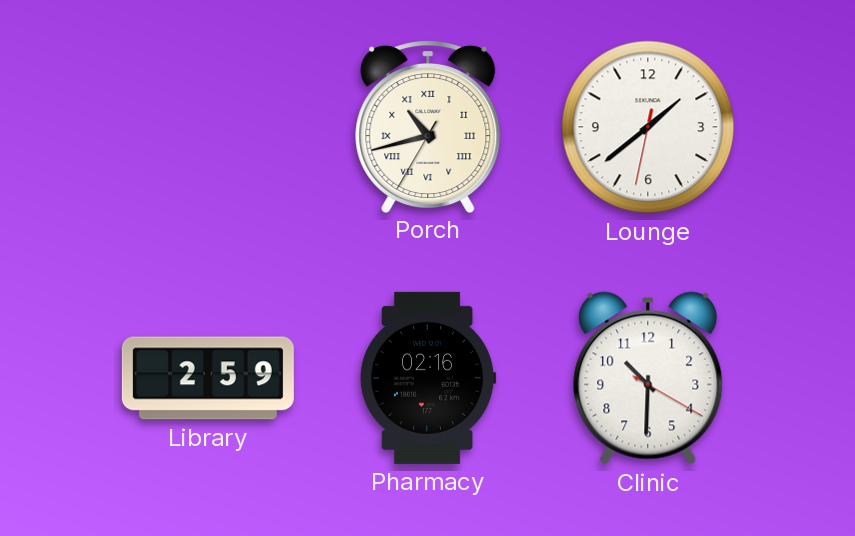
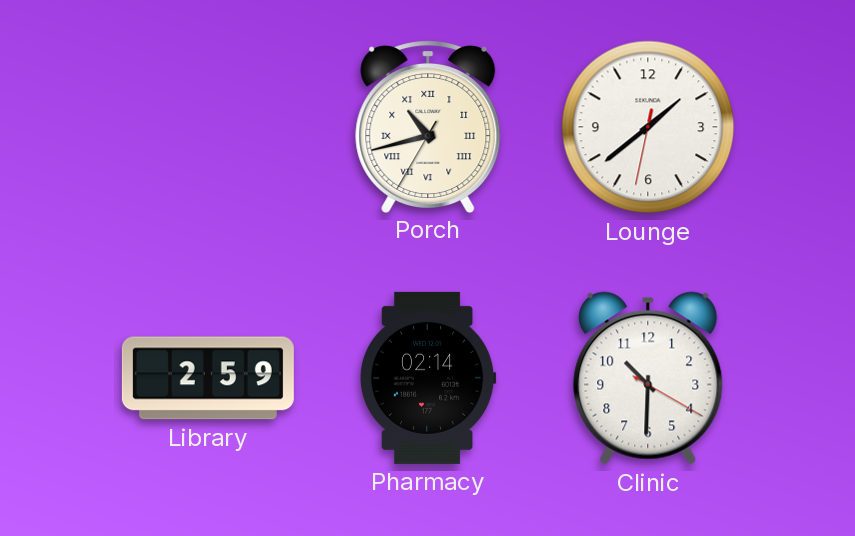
Pharmacy: 02:16 -> 02:14 (428, 378)
